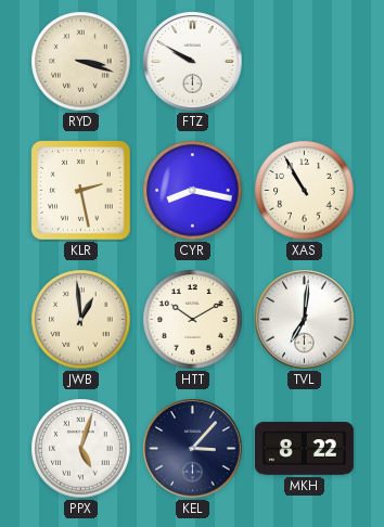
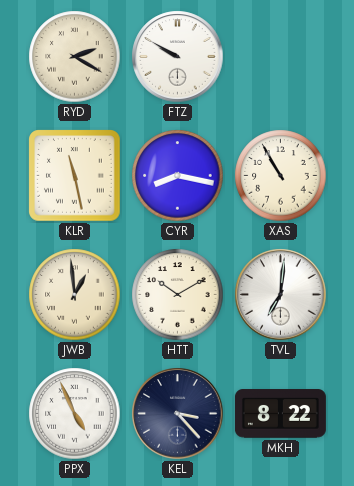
RYD: 3:18 -> 2:20 (75, 57)
KLR: 2:28 -> 11:28 (75, 176)
PPX: 5:03 -> 4:56 (75, 414)
KEL: 3:07 -> 3:23 (178, 414)
